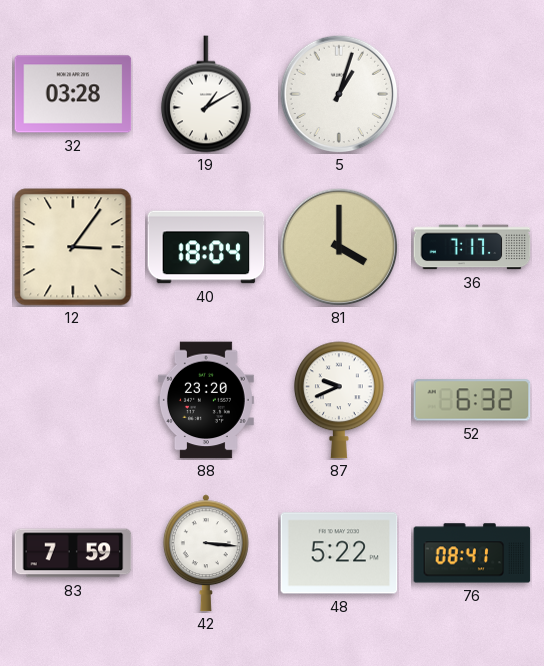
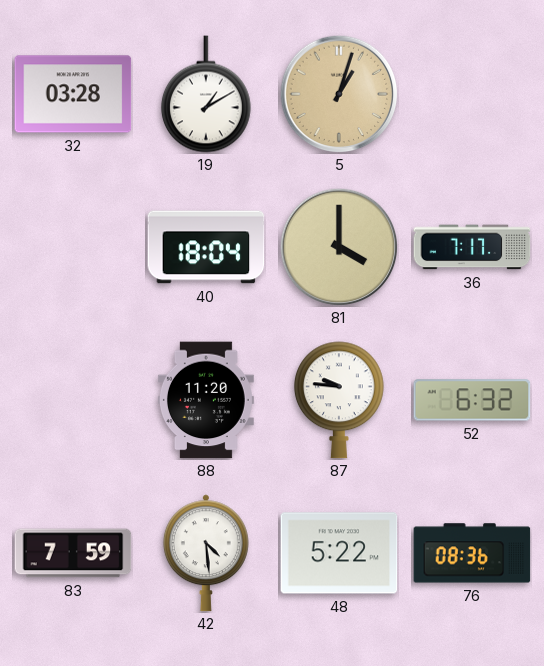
5 dial: white -> champagne (339, 94)
12: 3:06 -> none (73, 247)
88: 23:20 -> 11:20 (206, 400)
87: 9:41 -> 9:46 (339, 400)
42: 3:16 -> 4:29 (206, 553)
76: 08:41 -> 08:36 (472, 553)
